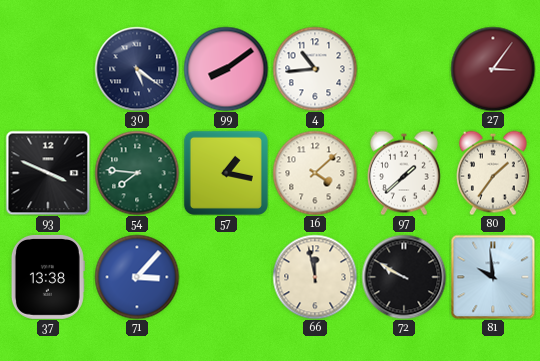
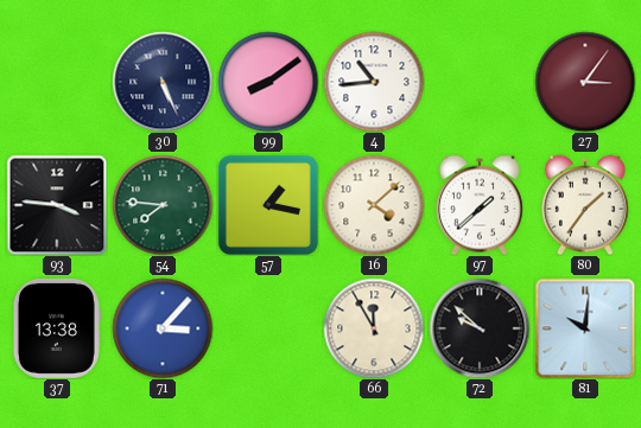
30: 5:21 -> 5:26 (163, 82)
93: 3:49 -> 3:46 (57, 205)
66: 11:58 -> 11:55 (374, 328)
72: 9:50 -> 9:52 (480, 328)
81: 9:59 -> 10:01 (585, 328)
